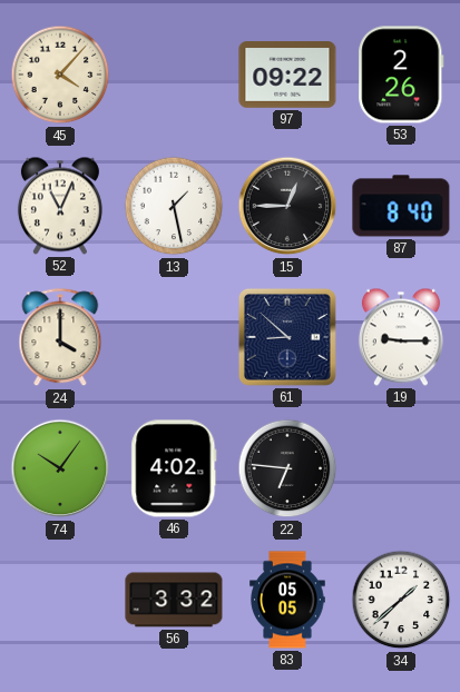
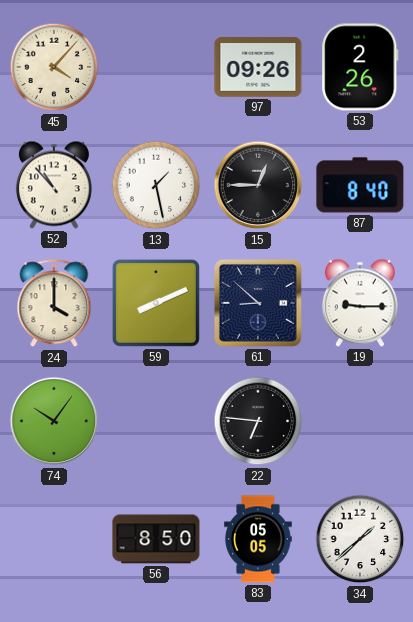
97: 09:22 -> 09:26 (258, 67)
52: 11:04 -> 10:53 (54, 185)
59: none -> 8:11 (156, 303)
46: 4:02 -> none (174, 468)
56: 3:32 -> 8:50 (156, 539)
